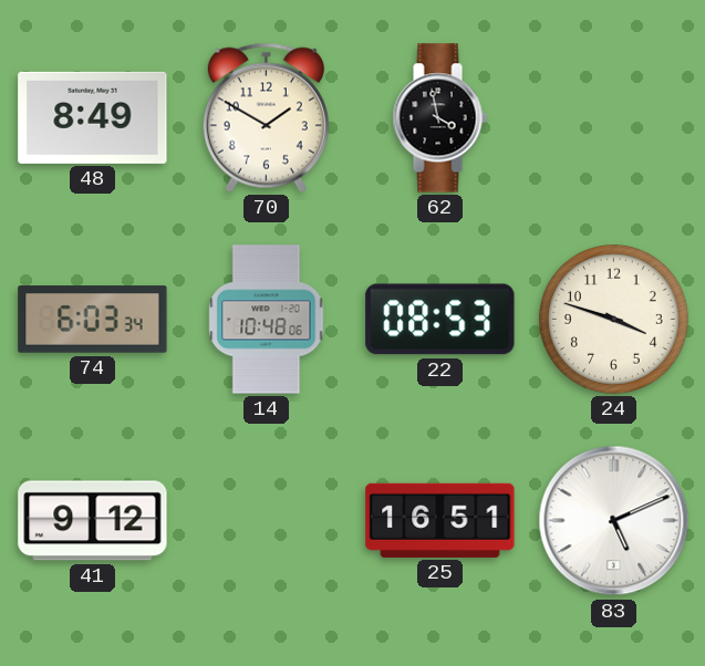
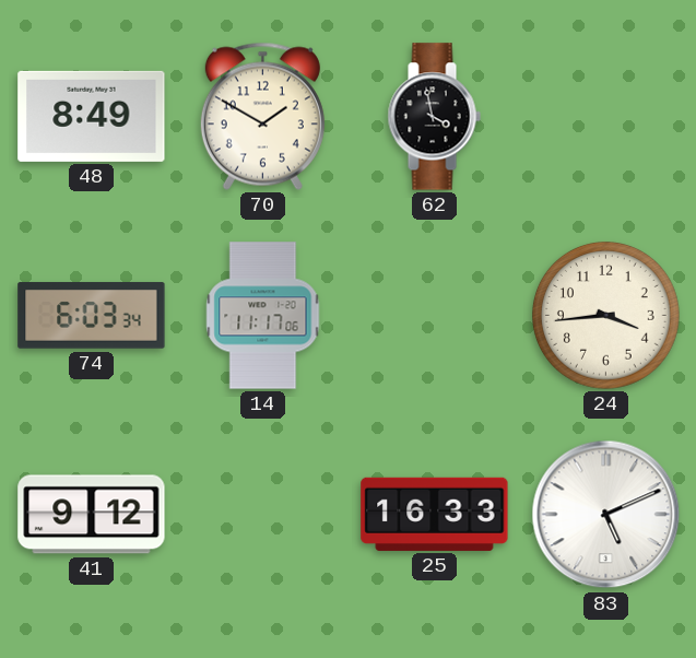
14: 10:48 -> 11:17 (263, 316)
22: 08:53 -> none (440, 320)
24: 3:48 -> 3:44 (606, 316)
25: 16:51 -> 16:33 (435, 514)
